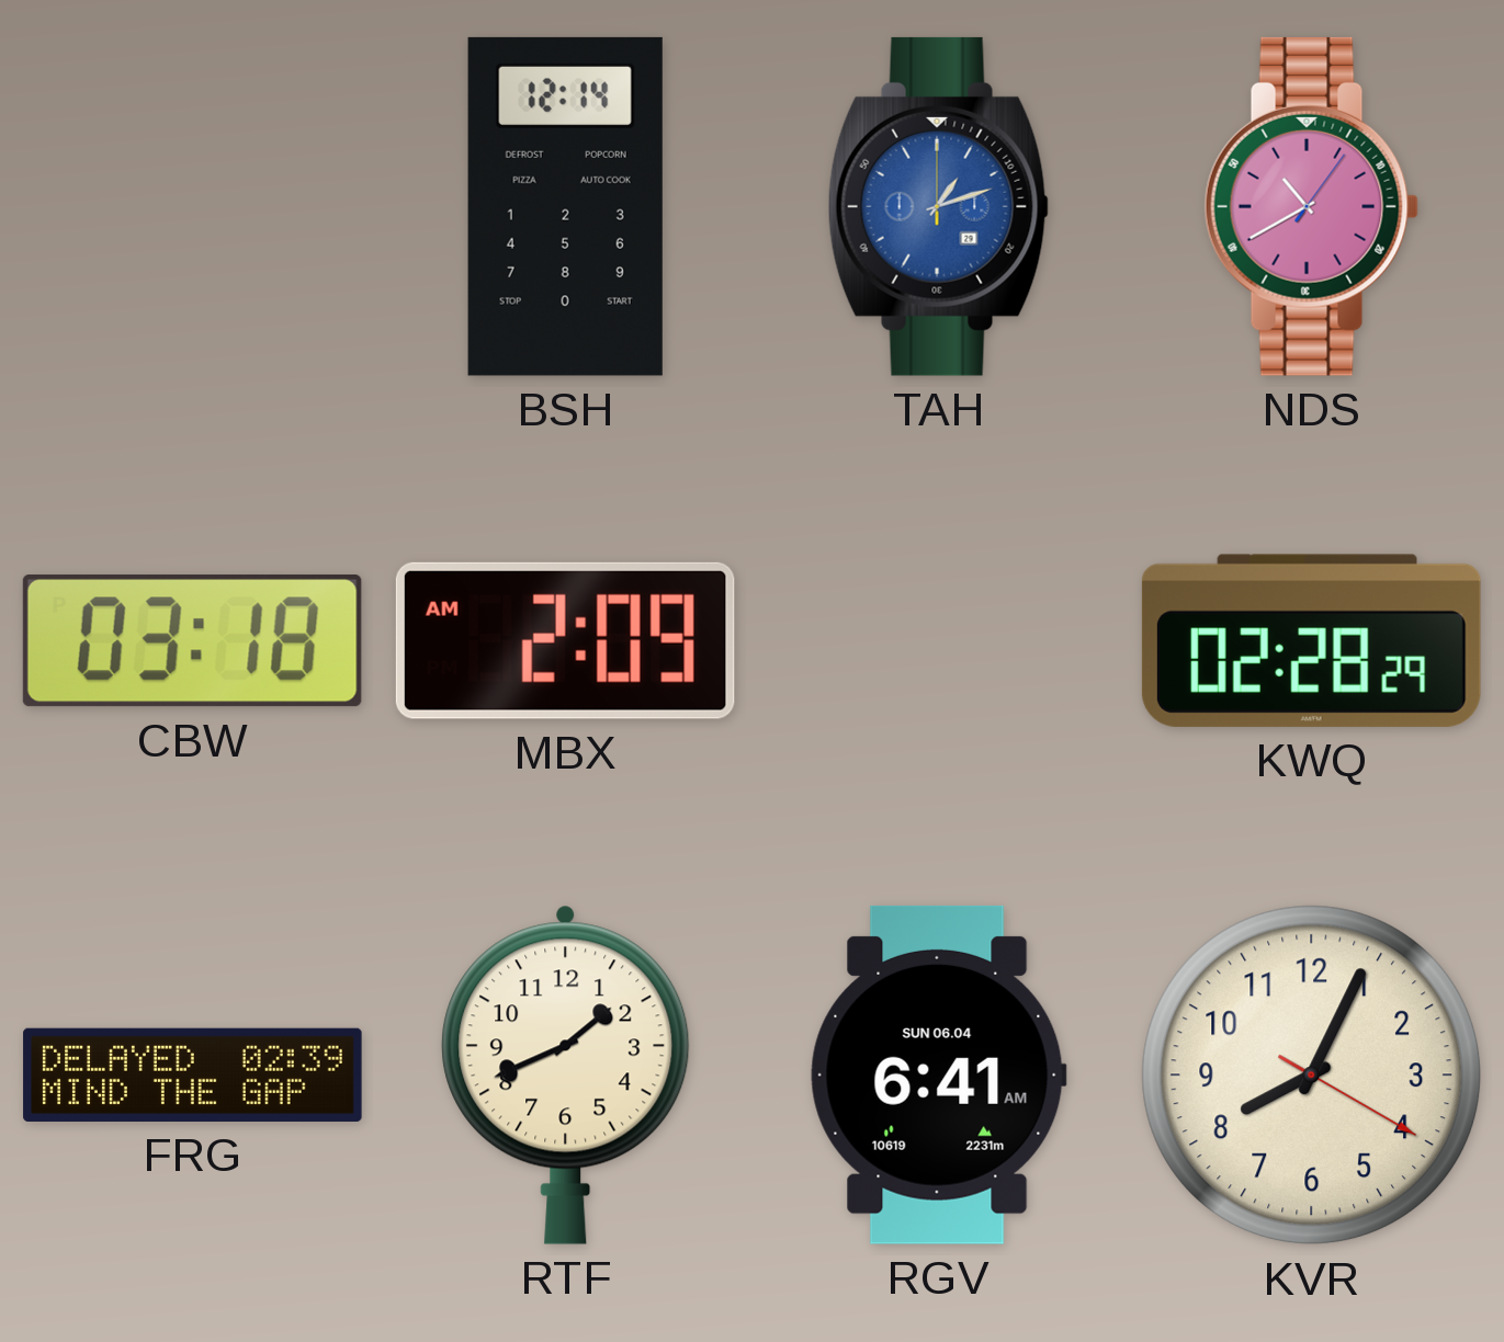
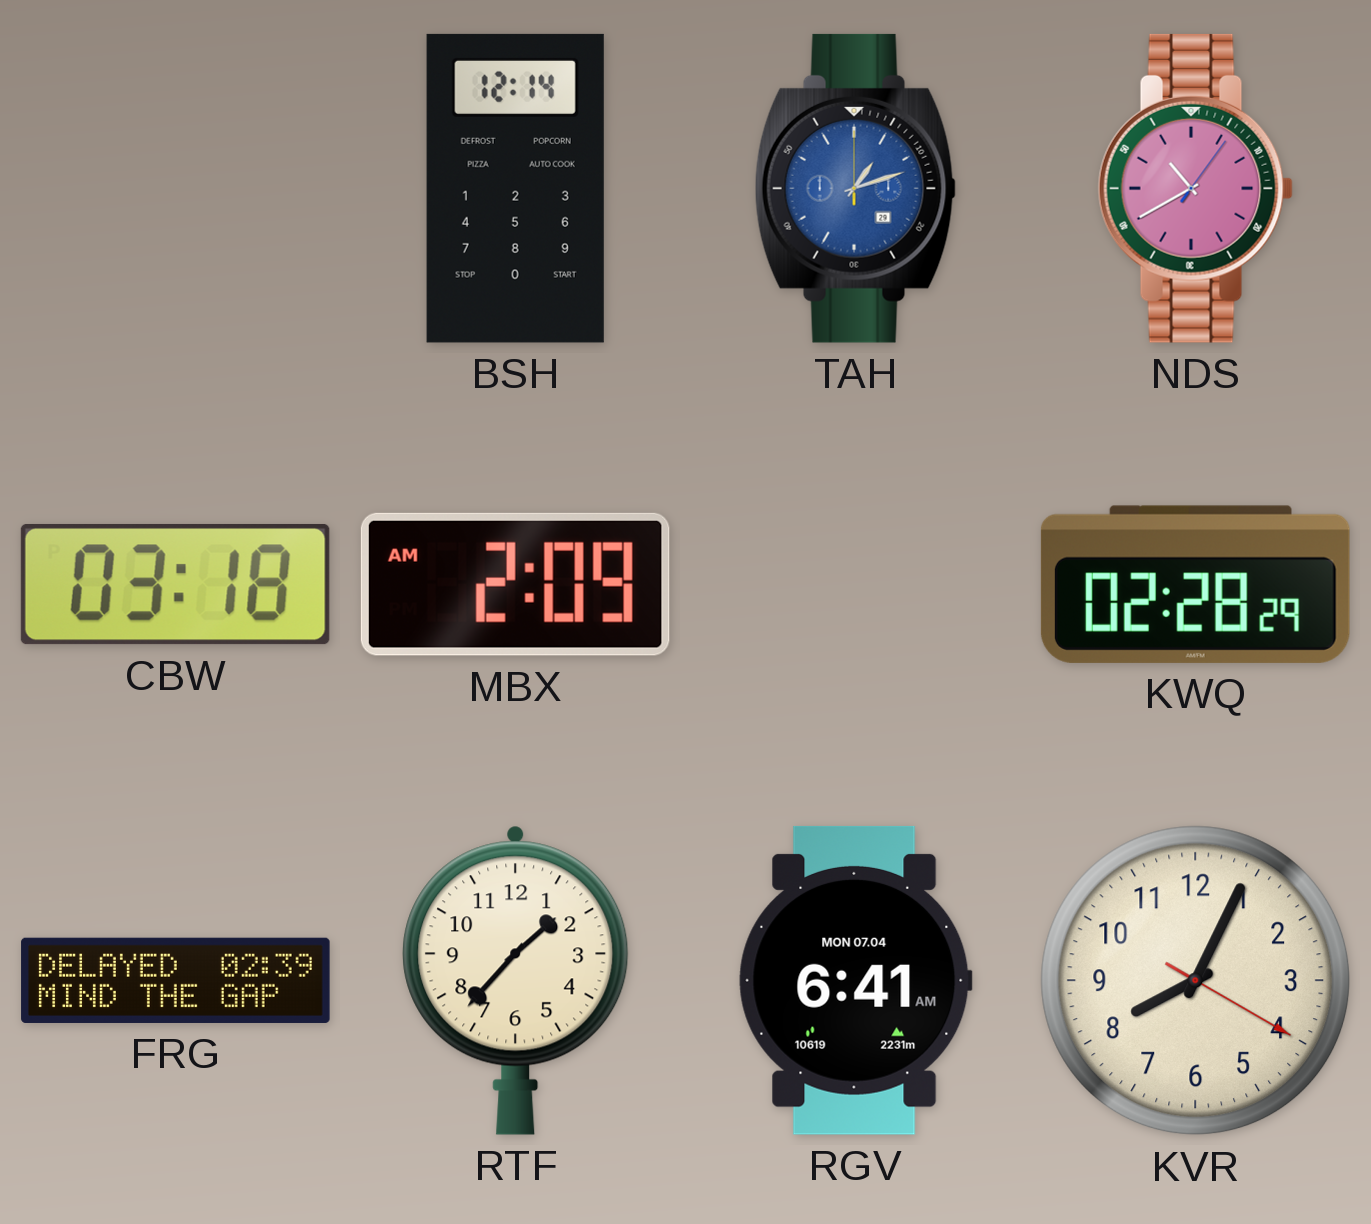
RTF: 1:41 -> 1:37 (516, 980)
RGV date: SUN 06.04 -> MON 07.04 (855, 980)
